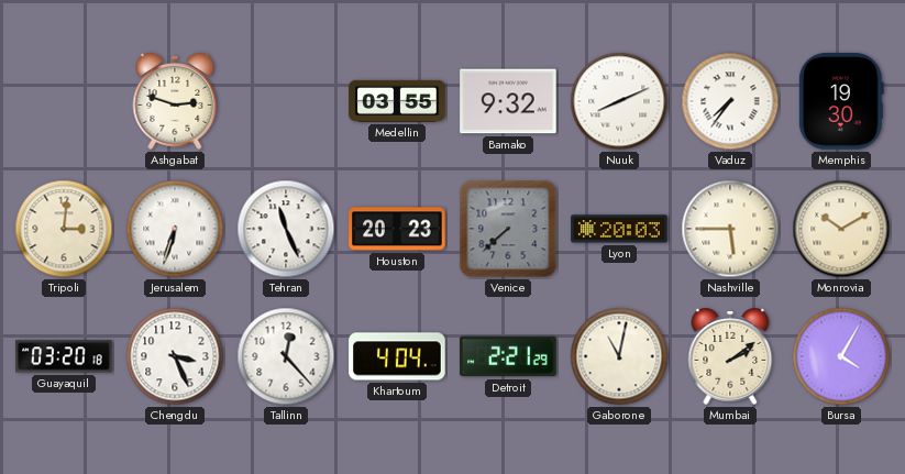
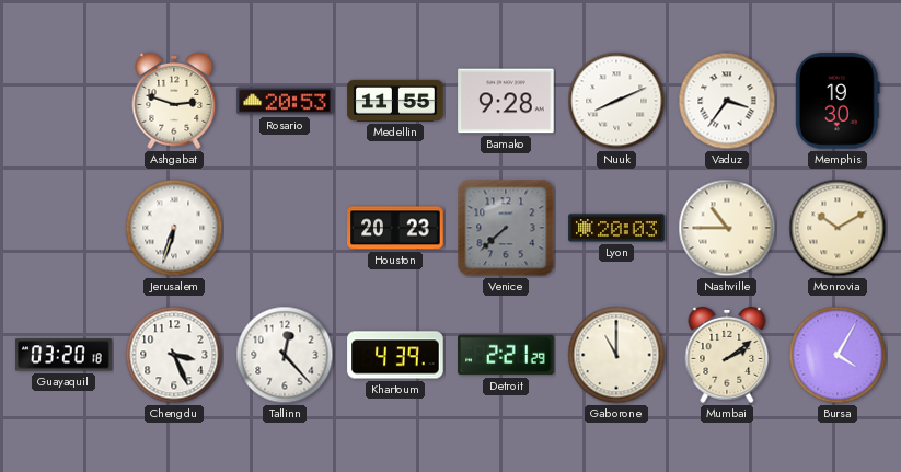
Rosario: none -> 20:53 (285, 101)
Medellin: 03:55 -> 11:55 (395, 101)
Bamako: 9:32 -> 9:28 (506, 101)
Vaduz: 7:36 -> 3:36 (727, 101)
Tripoli: 3:01 -> none (64, 229)
Tehran: 11:26 -> none (286, 229)
Nashville: 5:45 -> 10:45 (727, 228)
Khartoum: 4:04 -> 4:39 (395, 355)
Gaborone: 11:02 -> 11:00 (616, 355)
